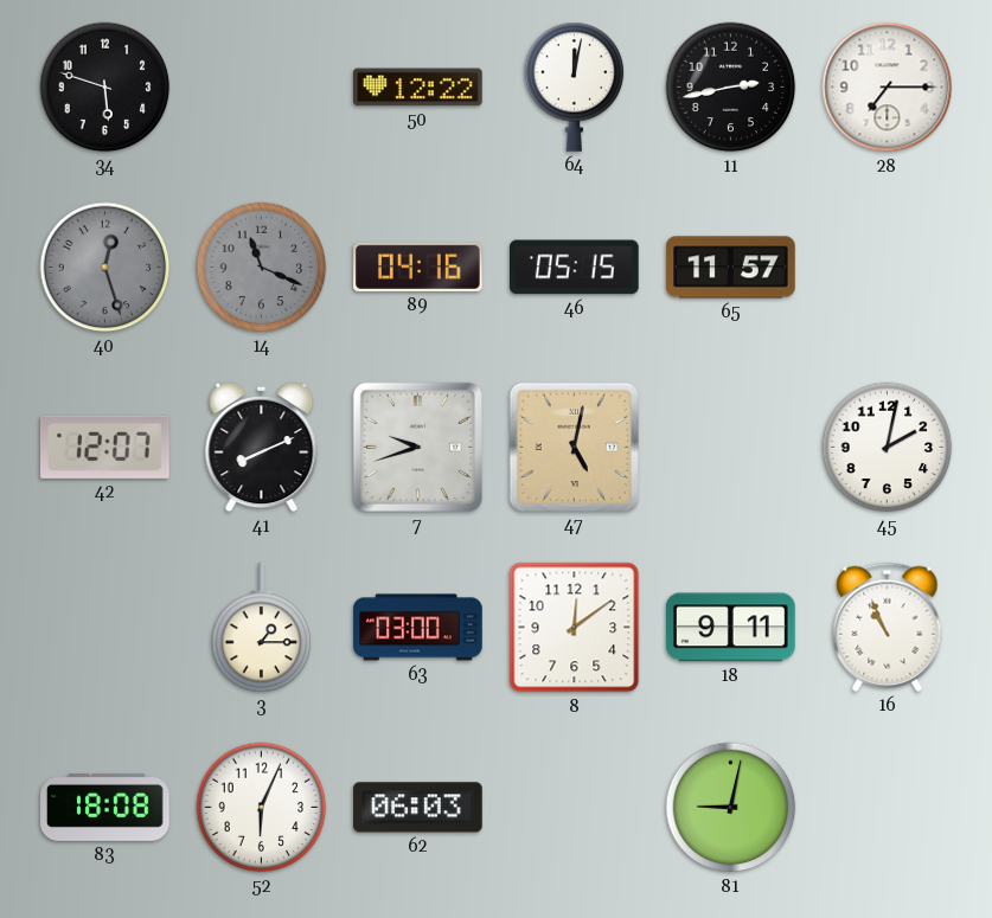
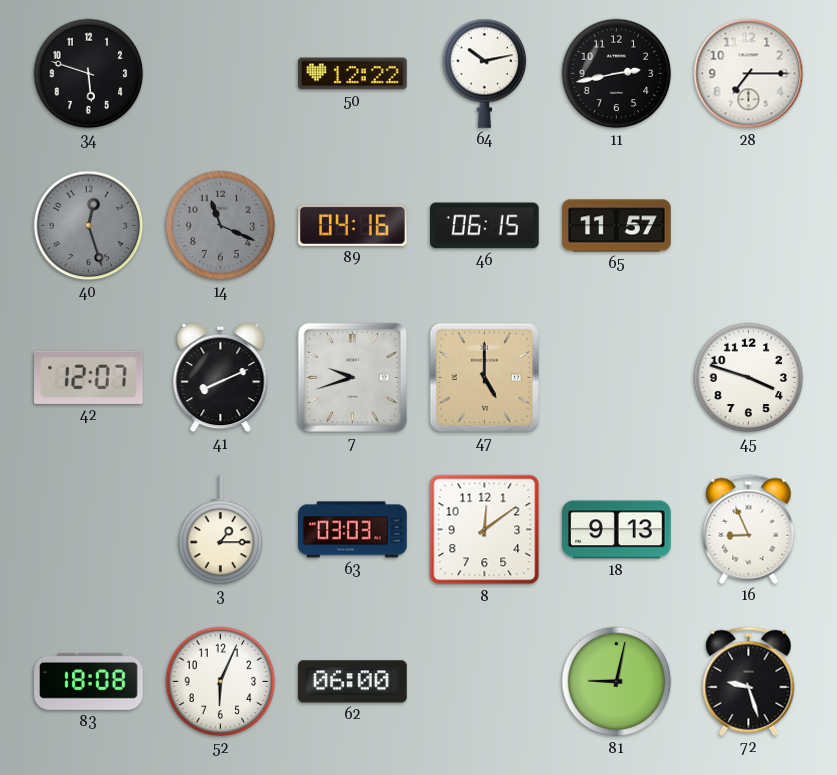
64: 12:02 -> 10:13 (485, 73)
46: 05:15 -> 06:15 (485, 226)
47: 5:02 -> 5:00 (484, 377)
45: 2:02 -> 3:48 (749, 378)
63: 03:00 -> 03:03 (353, 530)
18: 9:11 -> 9:13 (617, 530)
16: 10:56 -> 8:56 (749, 529)
62: 06:03 -> 06:00 (353, 682)
72: none -> 9:27 (749, 681)
